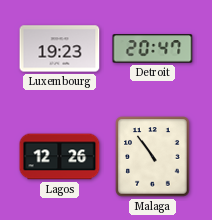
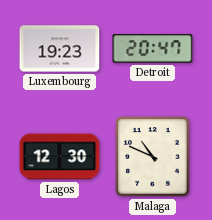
Lagos: 12:26 -> 12:30 (60, 157)
Malaga: 10:54 -> 10:49 (153, 157)
